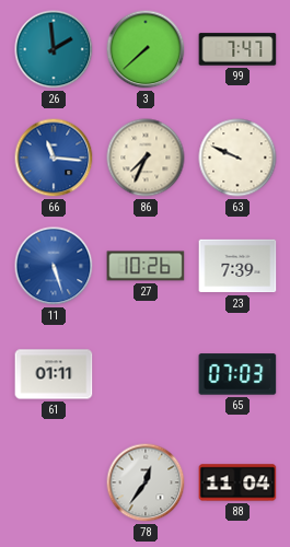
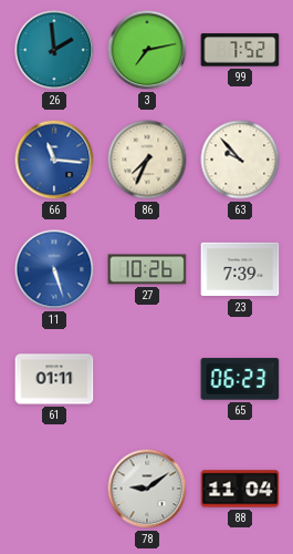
3: 7:38 -> 7:13 (147, 50)
99: 7:47 -> 7:52 (240, 50)
63: 9:49 -> 9:53 (240, 160)
65: 07:03 -> 06:23 (240, 379)
78: 12:36 -> 9:09 (147, 489)
